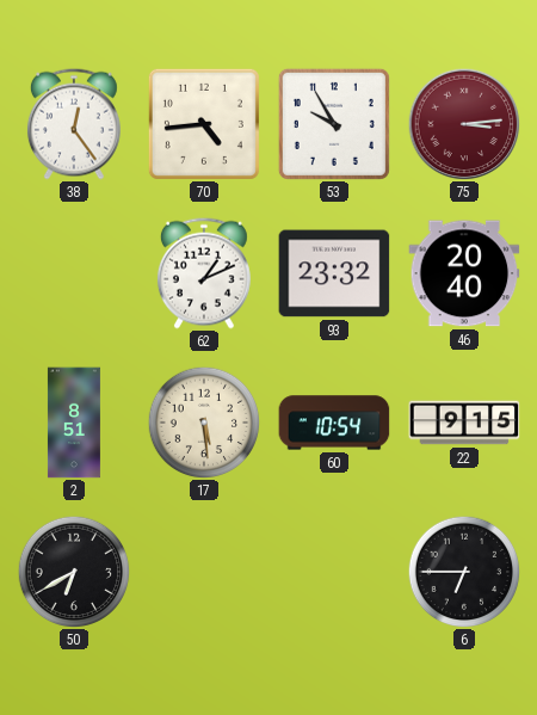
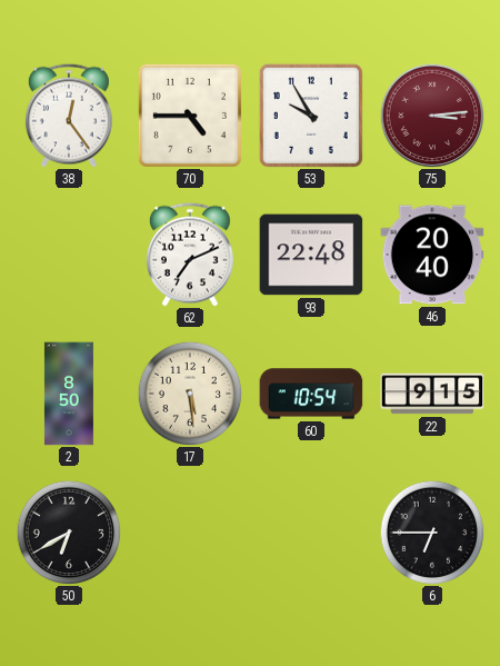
70: 4:44 -> 4:45 (190, 116)
62: 1:11 -> 7:11 (190, 255)
93: 23:32 -> 22:48 (311, 255)
2: 8:51 -> 8:50 (69, 394)
